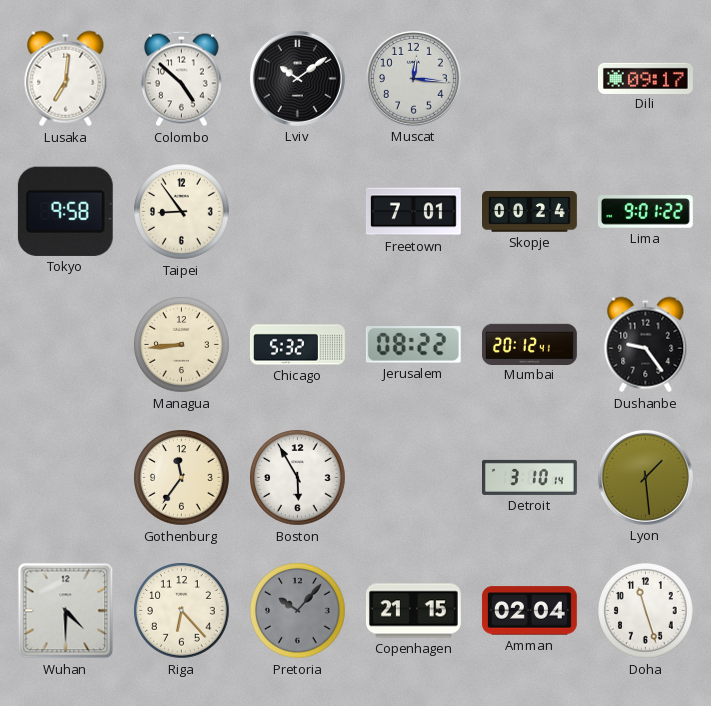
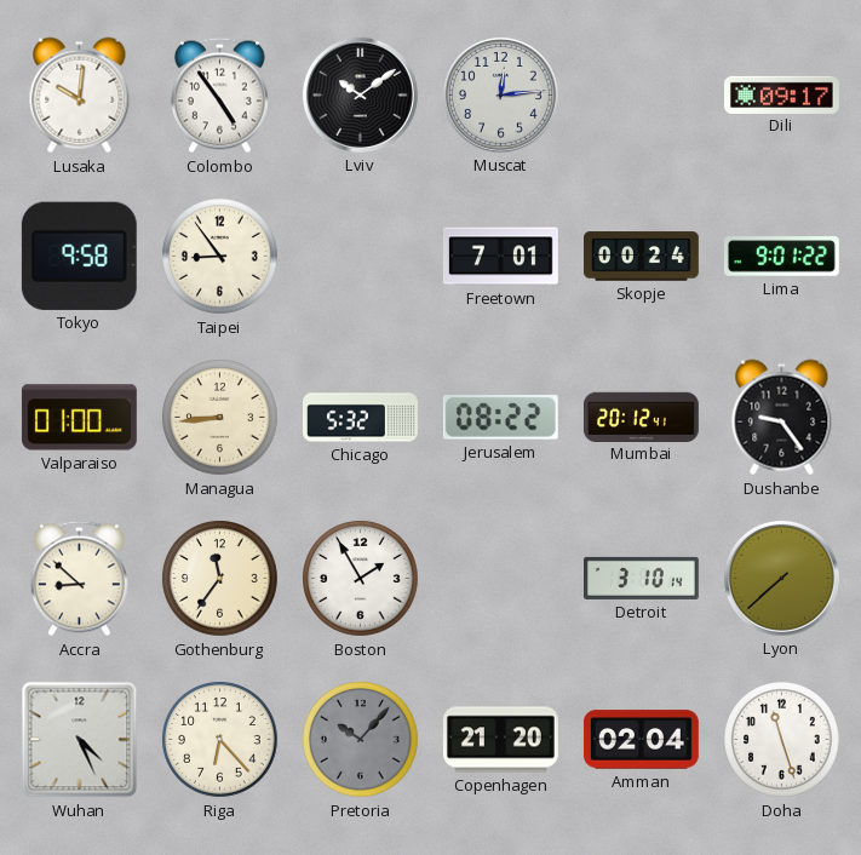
Lusaka: 7:01 -> 10:01 (80, 96)
Colombo: 4:52 -> 4:54 (219, 96)
Muscat: 12:16 -> 12:14 (500, 94)
Valparaiso: none -> 01:00 (79, 418)
Accra: none -> 8:52 (79, 579)
Boston: 5:55 -> 1:55 (361, 579)
Lyon: 1:29 -> 7:38 (781, 578)
Wuhan: 4:30 -> 4:26 (80, 740)
Copenhagen: 21:15 -> 21:20 (500, 740)
